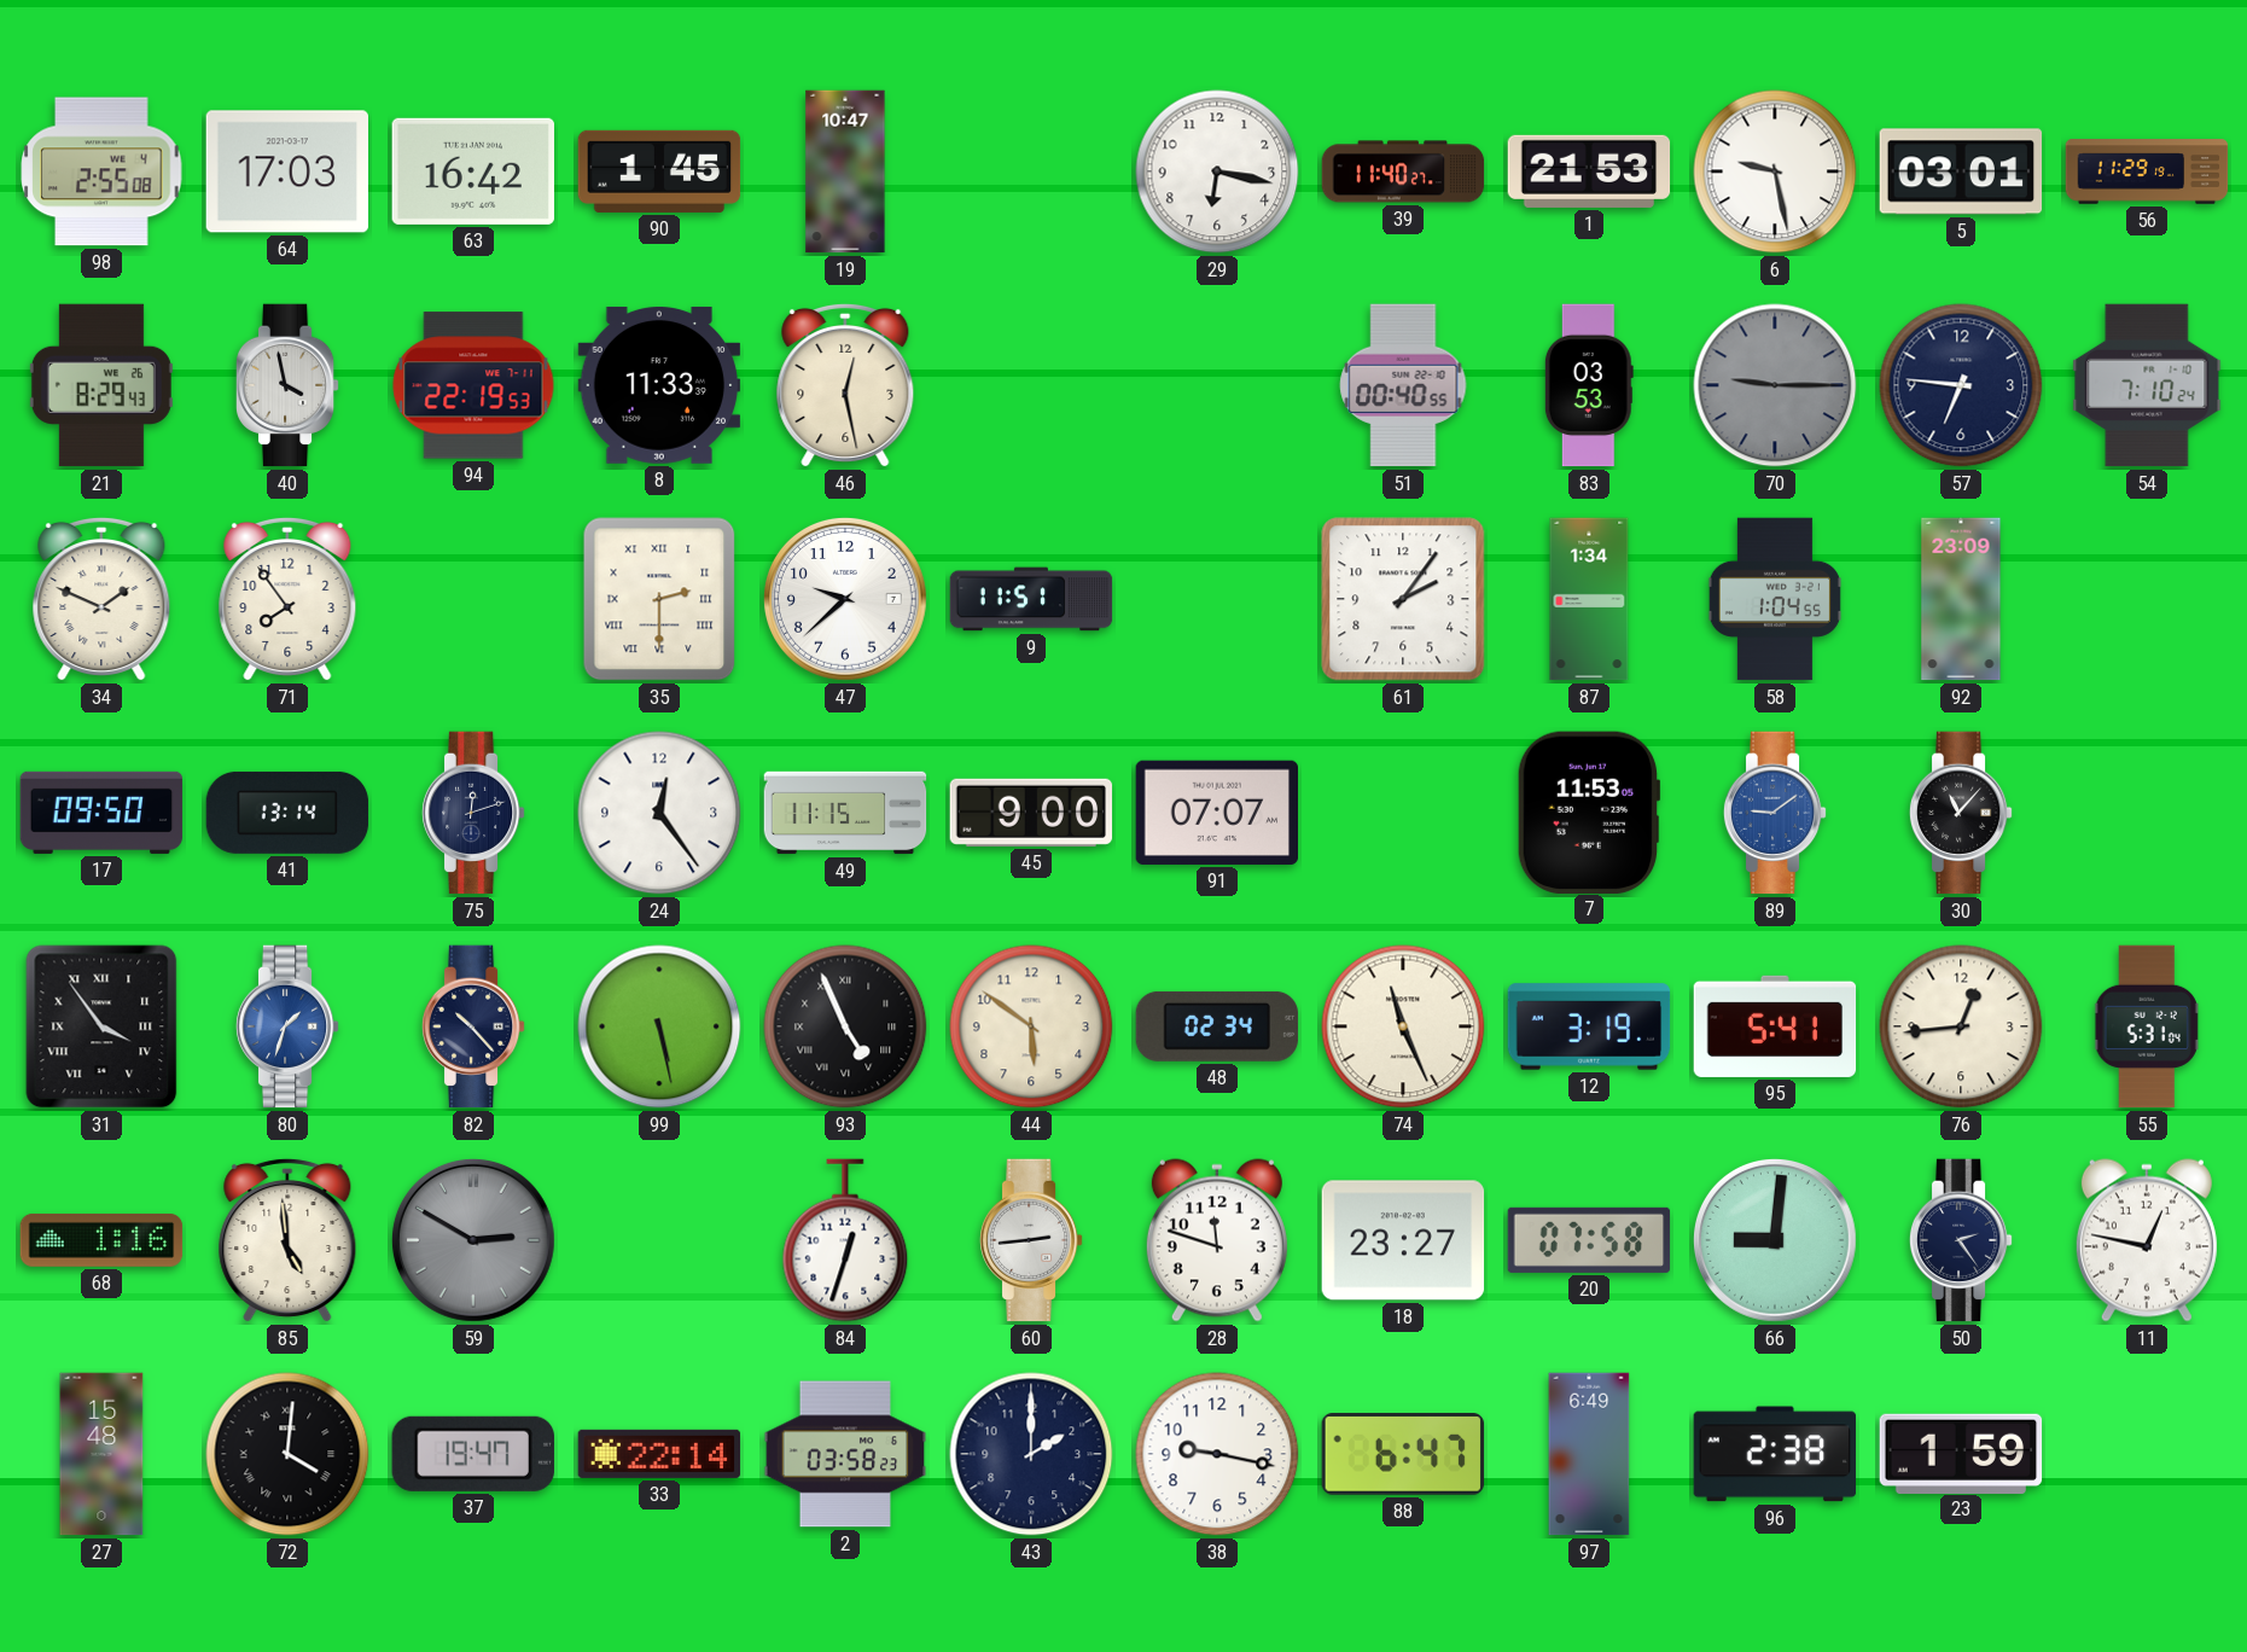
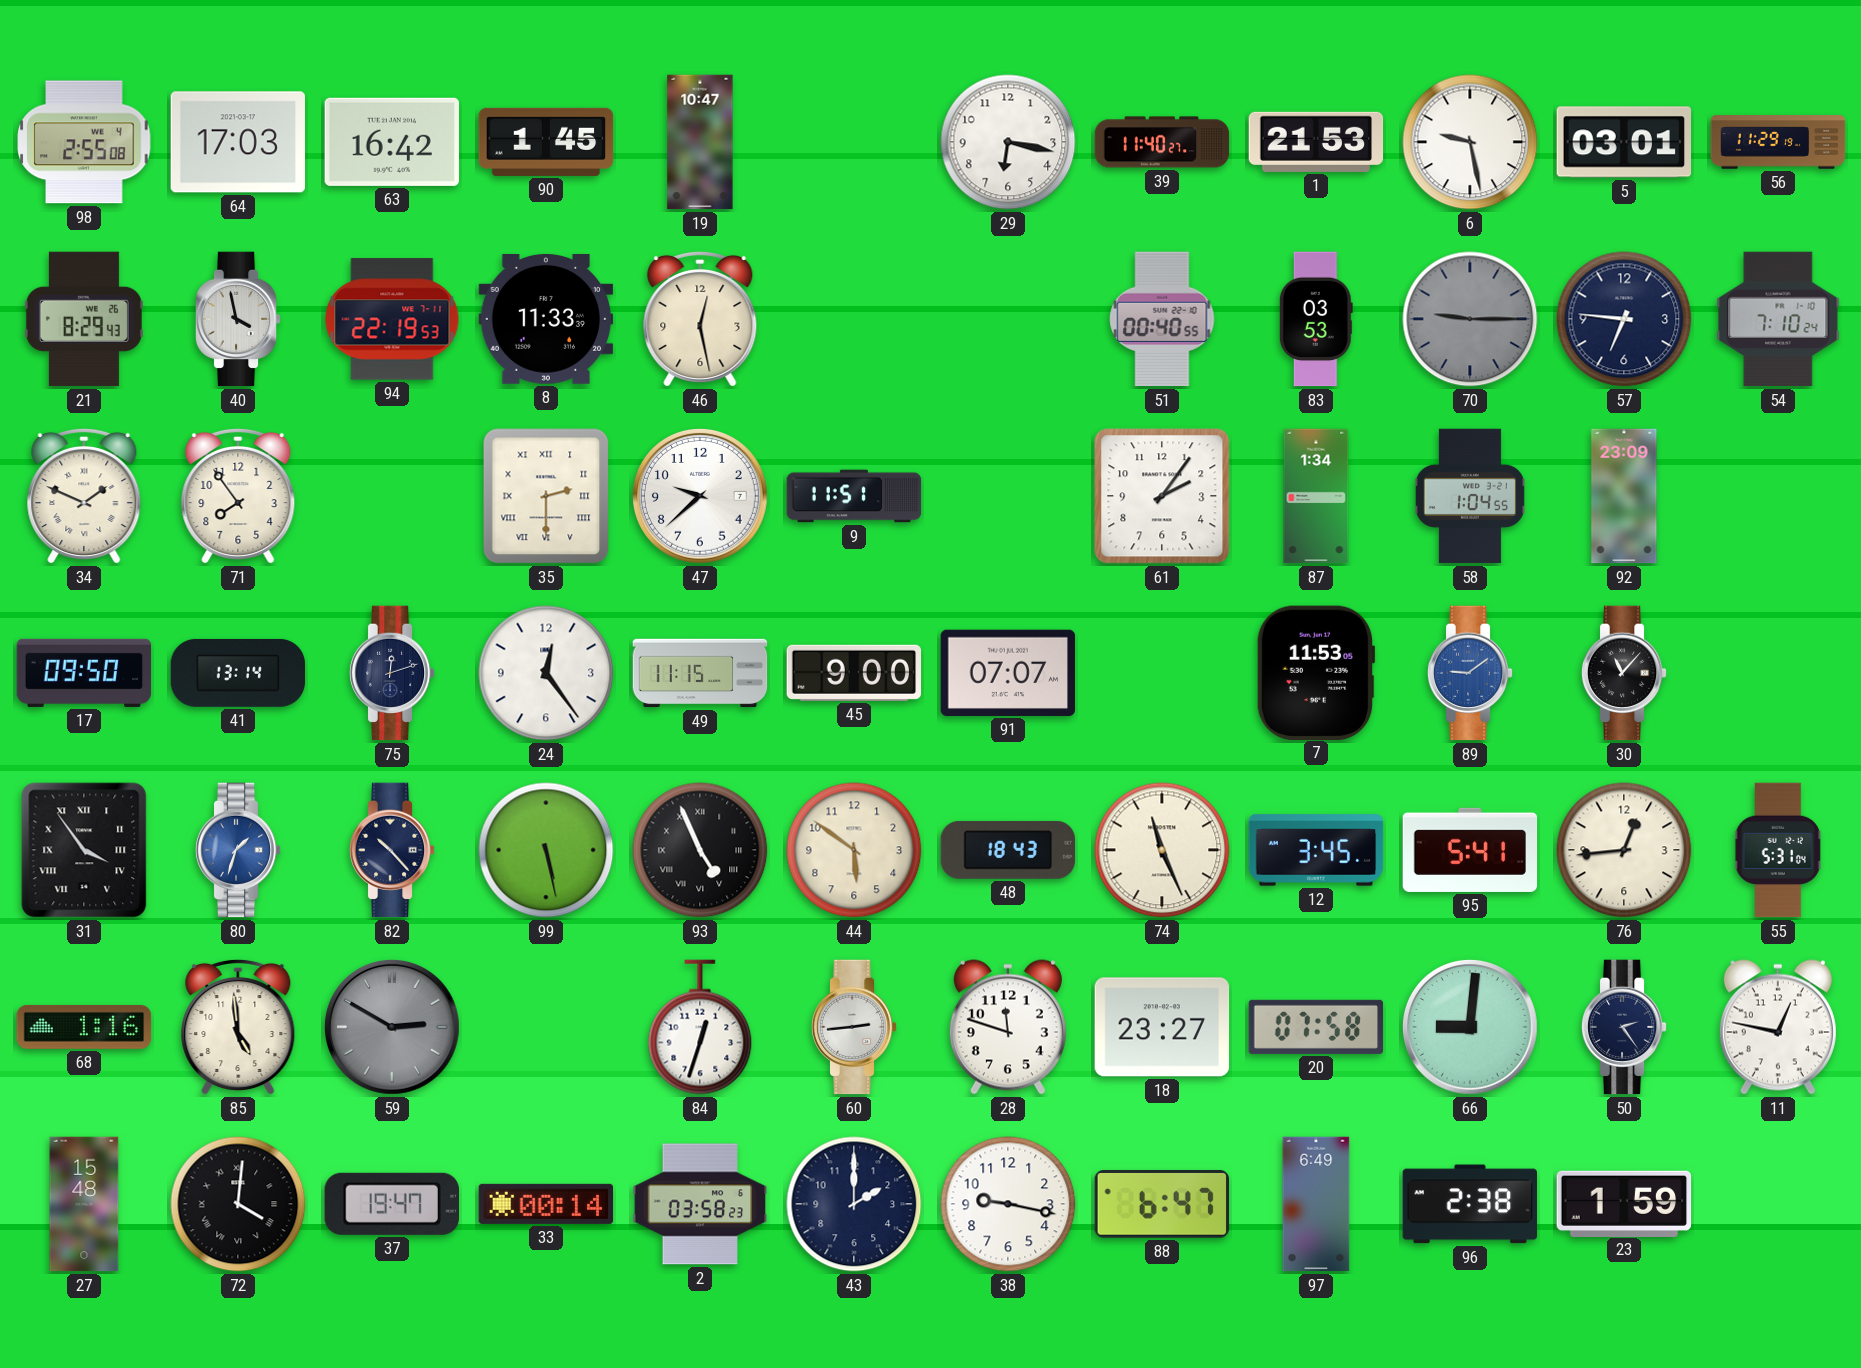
48: 02:34 -> 18:43 (1008, 850)
12: 3:19 -> 3:45 (1316, 850)
33: 22:14 -> 00:14 (546, 1204)
